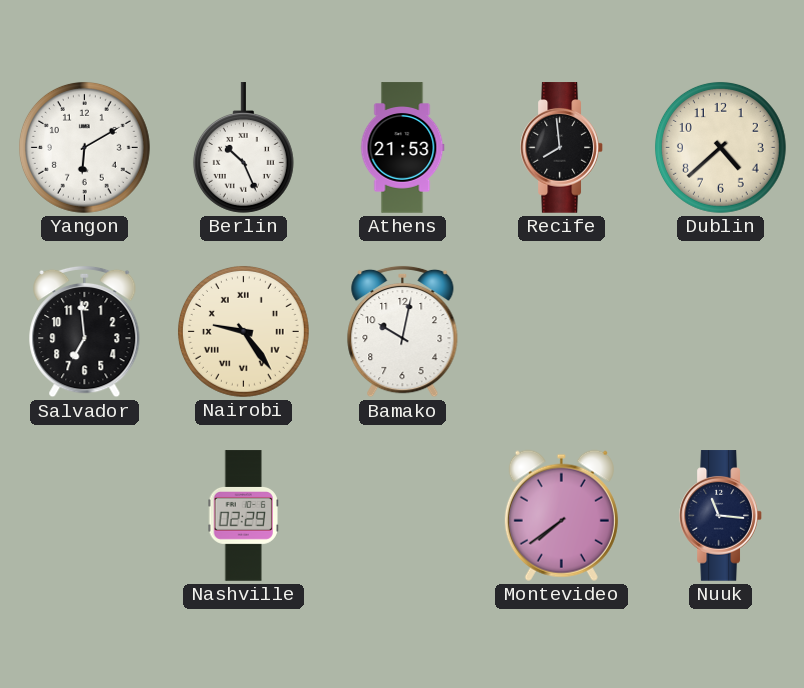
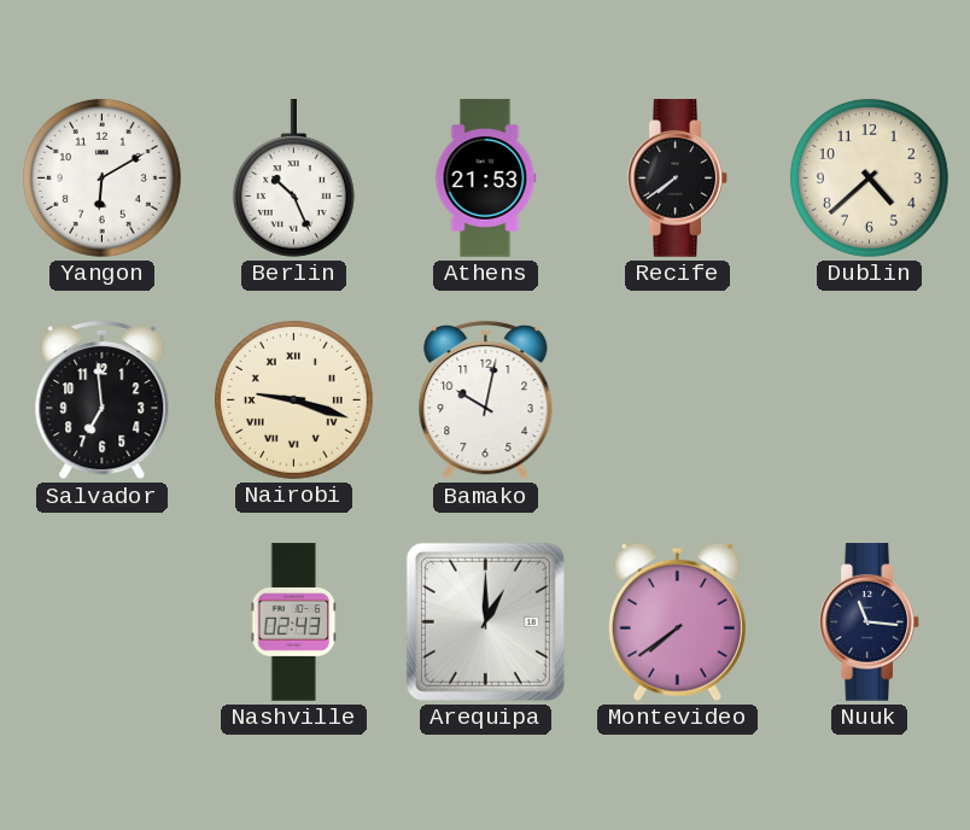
Recife: 7:59 -> 7:39 (678, 179)
Nairobi: 9:24 -> 9:18 (293, 399)
Nashville: 02:29 -> 02:43 (293, 622)
Arequipa: none -> 1:00 (485, 621)
